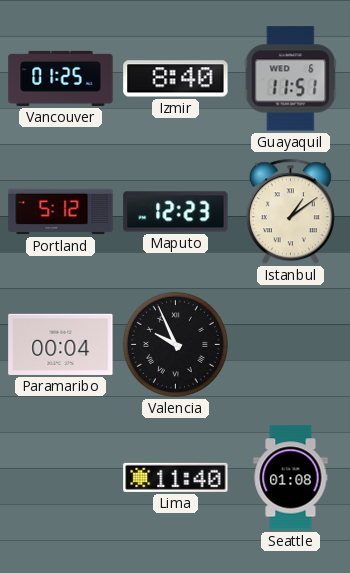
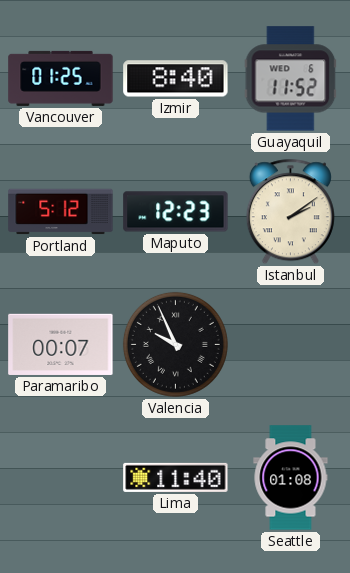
Guayaquil: 11:51 -> 11:52 (291, 79)
Istanbul: 1:09 -> 2:09 (290, 212)
Paramaribo: 00:04 -> 00:07 (61, 344)
